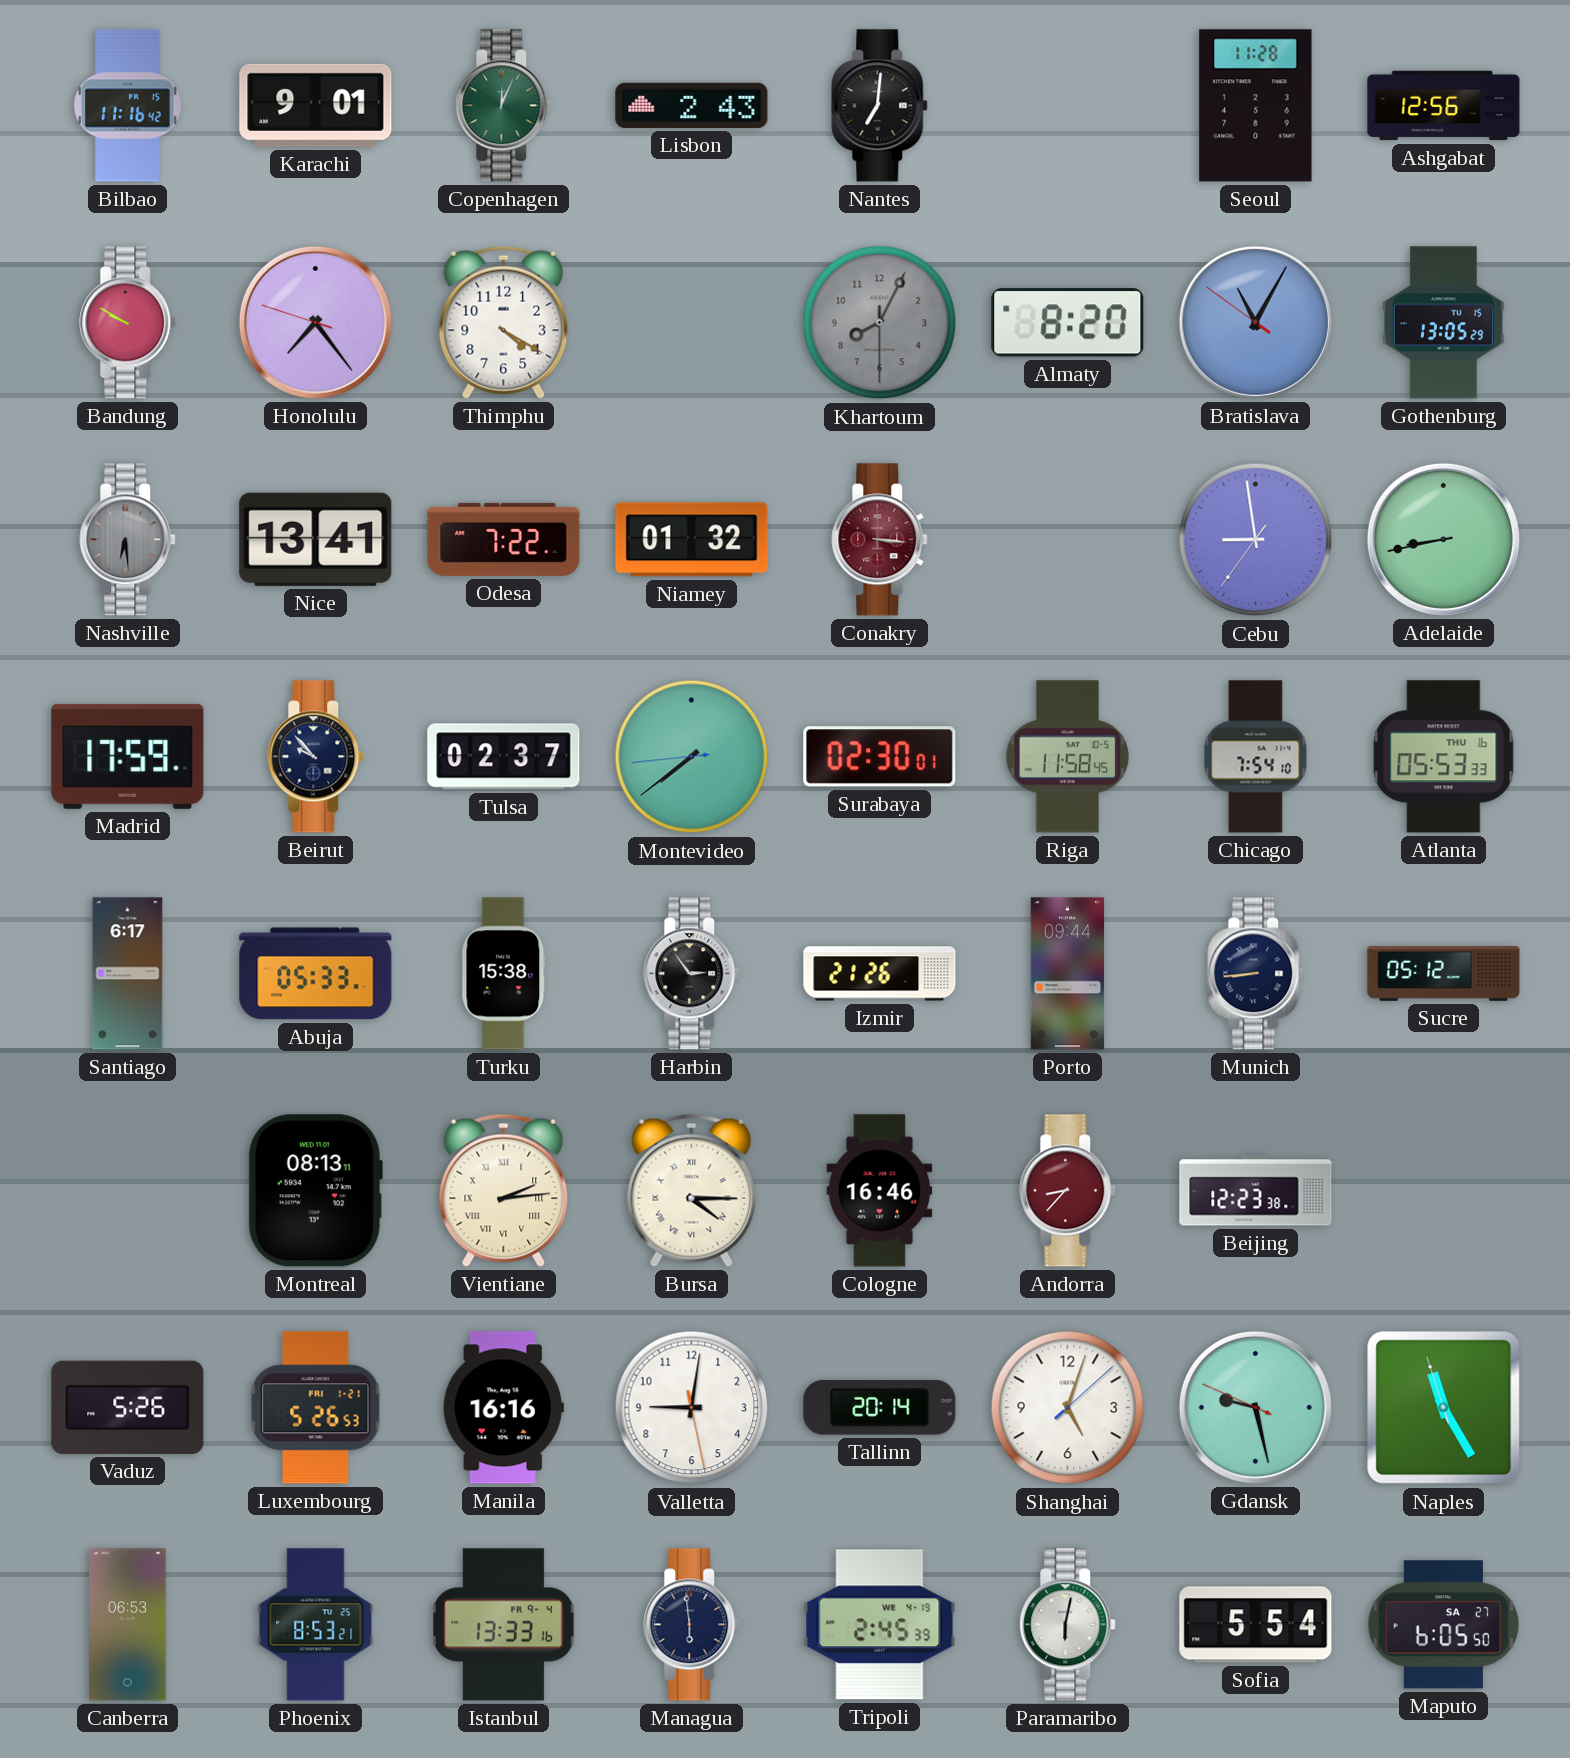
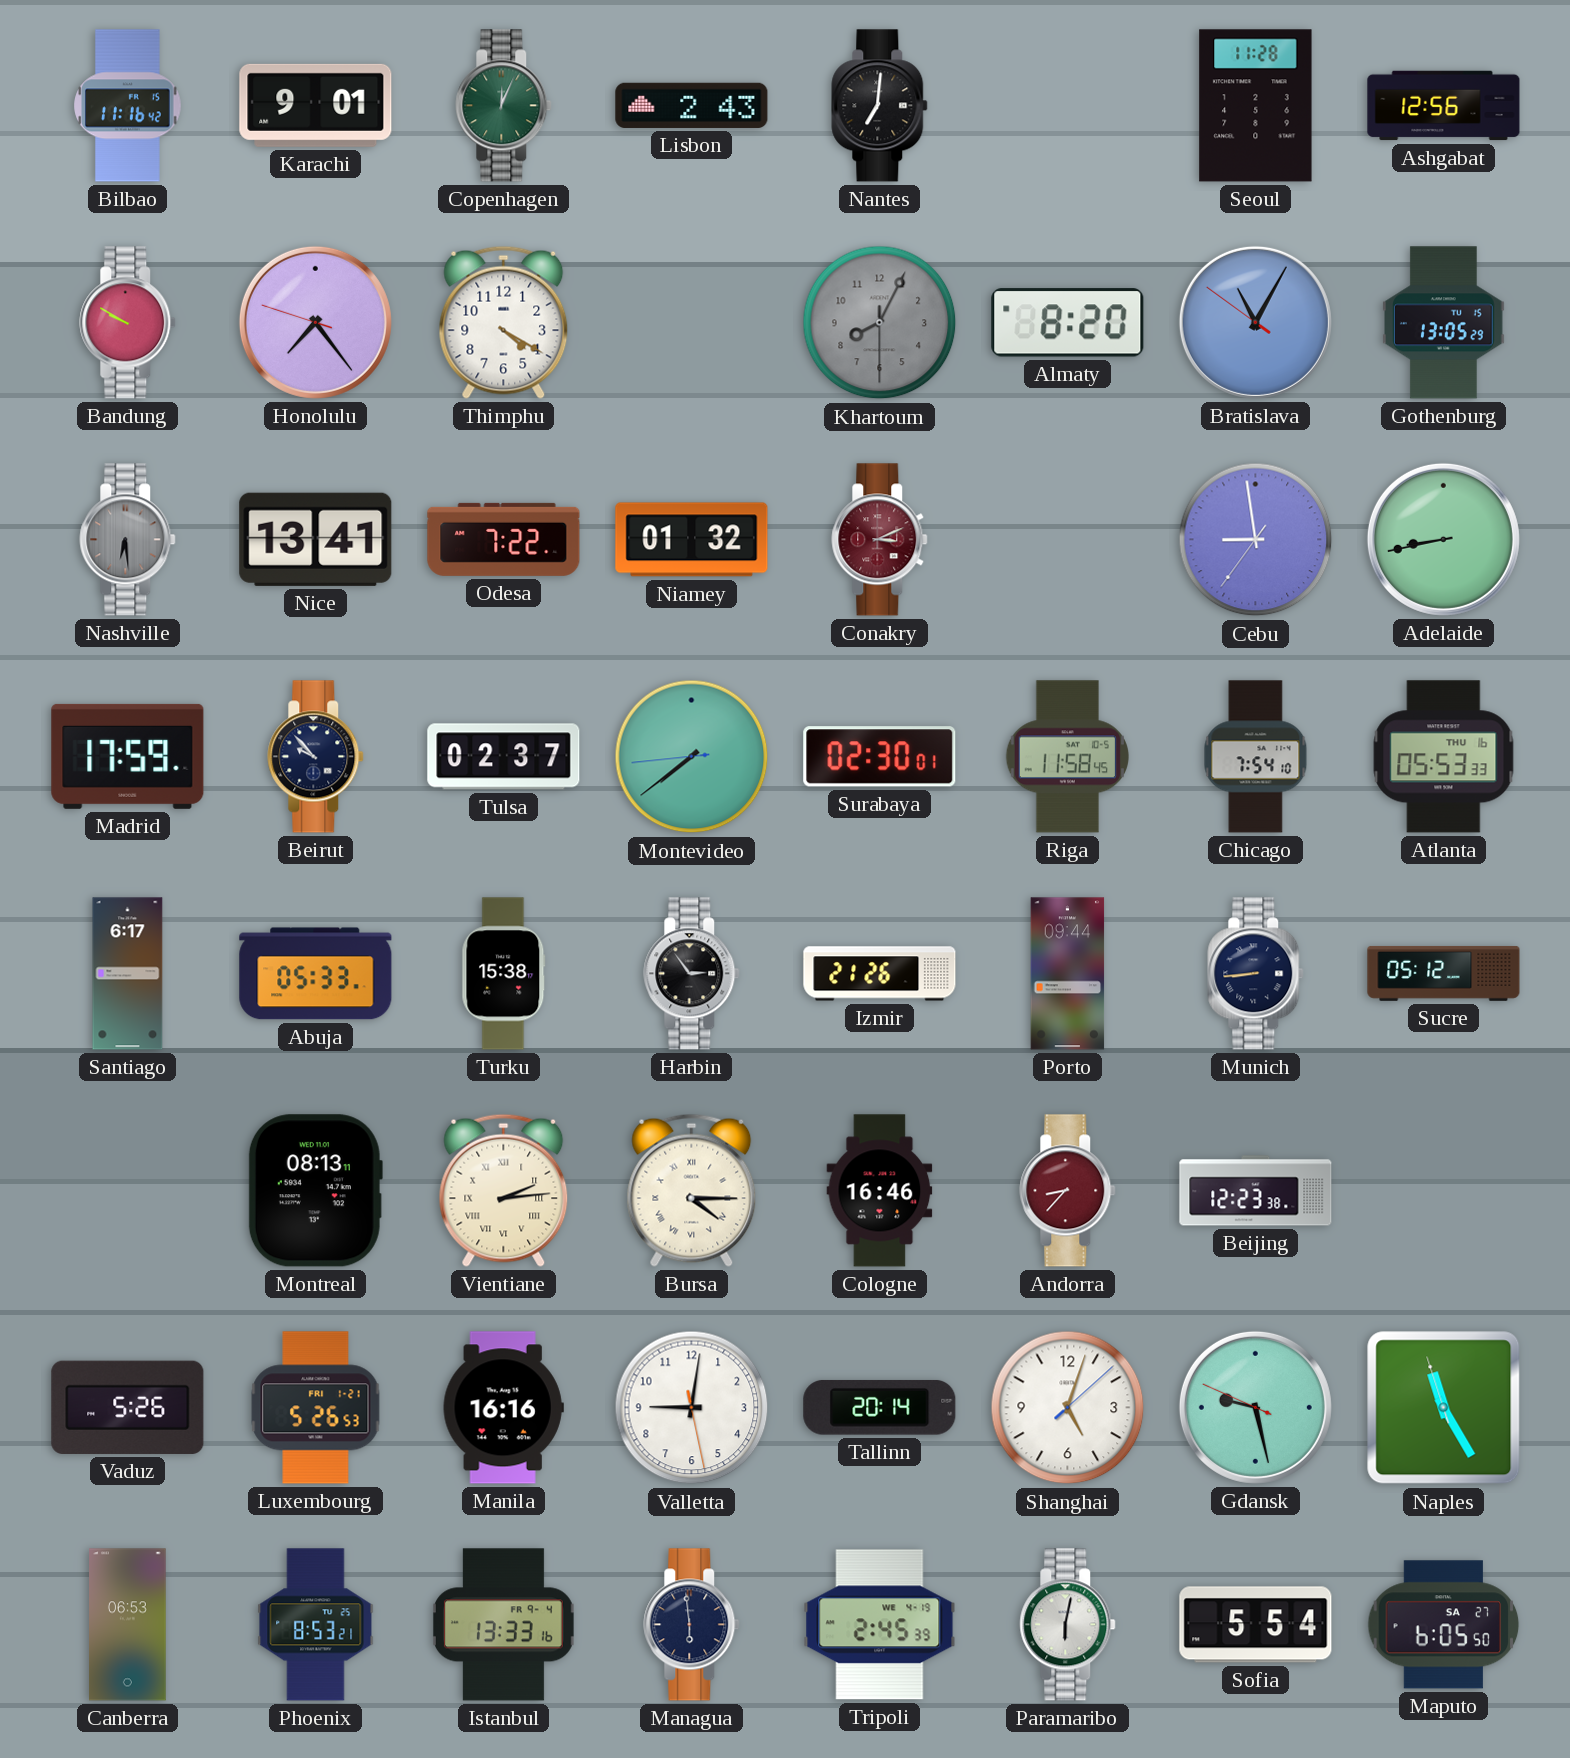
Conakry: 3:16 -> 3:11 (880, 540)
